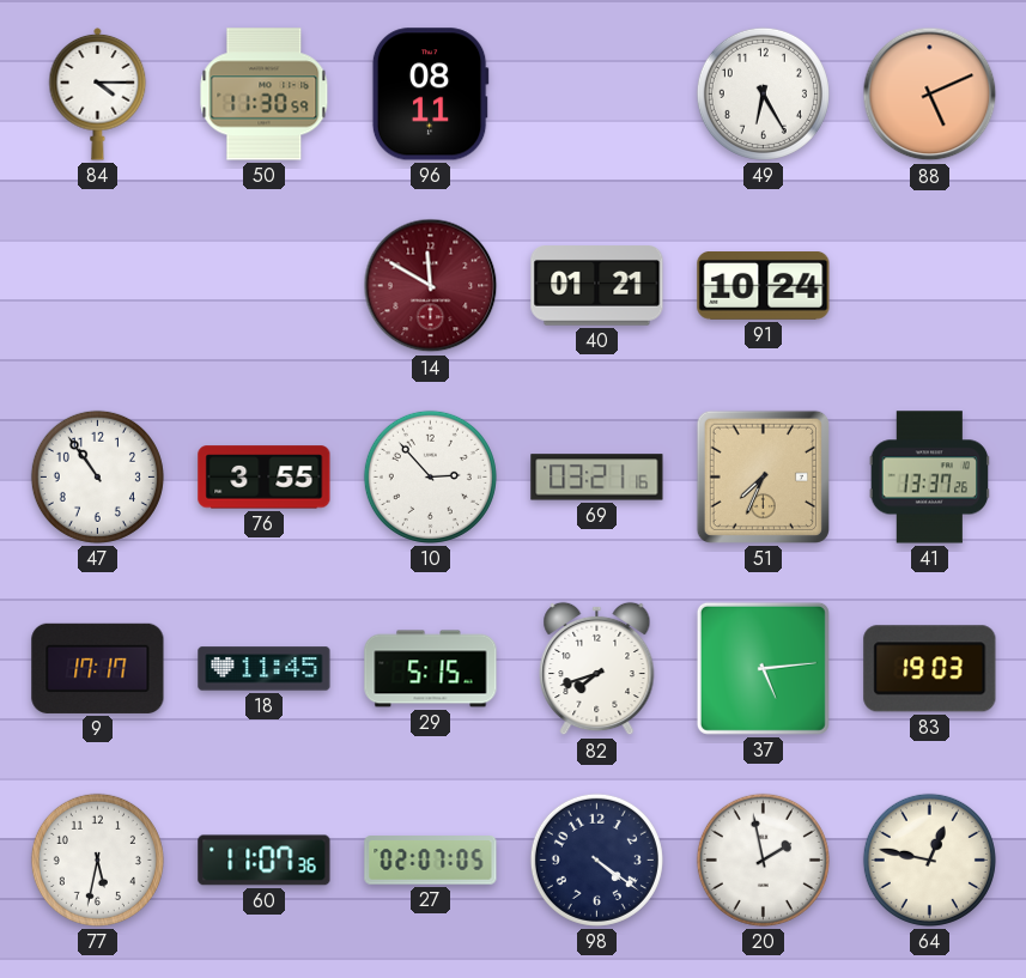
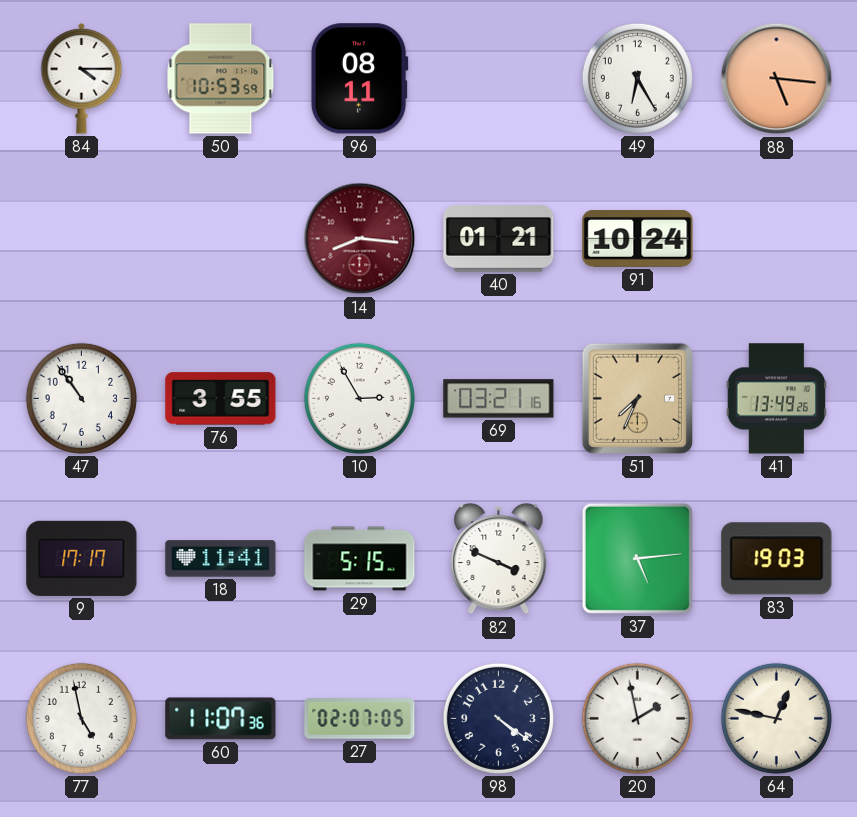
50: 11:30 -> 10:53 (221, 79)
88: 5:11 -> 5:16 (777, 79)
14: 11:50 -> 8:16 (360, 239)
10: 2:53 -> 2:55 (359, 398)
41: 13:37 -> 13:49 (777, 399)
18: 11:45 -> 11:41 (221, 559)
82: 7:42 -> 3:49 (499, 559)
77: 5:32 -> 4:58 (81, 718)
